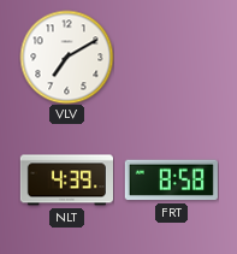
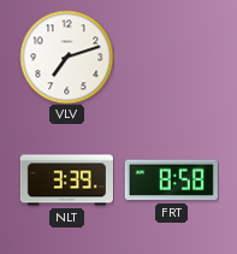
VLV: 7:10 -> 7:12 (66, 57)
NLT: 4:39 -> 3:39 (66, 181)
